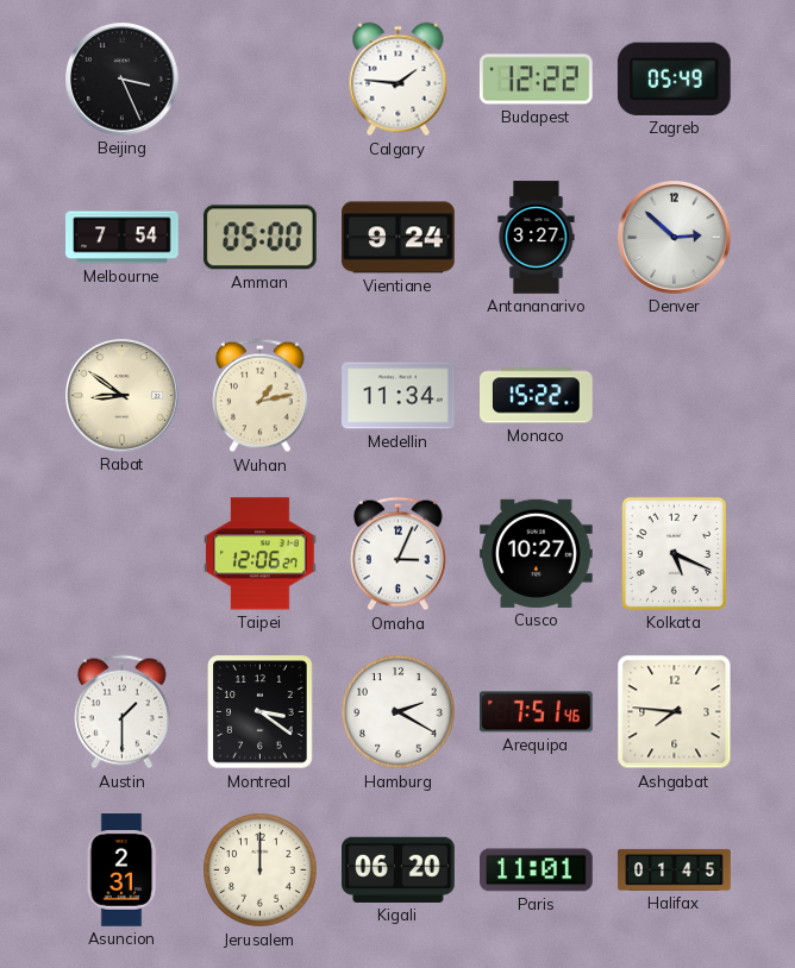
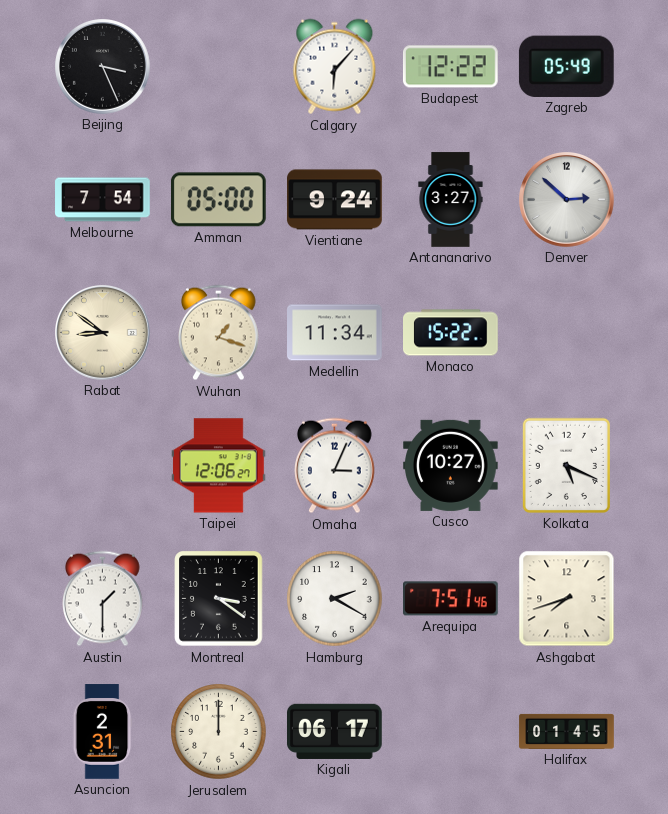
Calgary: 1:46 -> 6:07 (335, 67)
Wuhan: 1:13 -> 1:18 (219, 333)
Ashgabat: 7:46 -> 7:42 (567, 599)
Kigali: 06:20 -> 06:17 (335, 731)
Paris: 11:01 -> none (537, 870)
